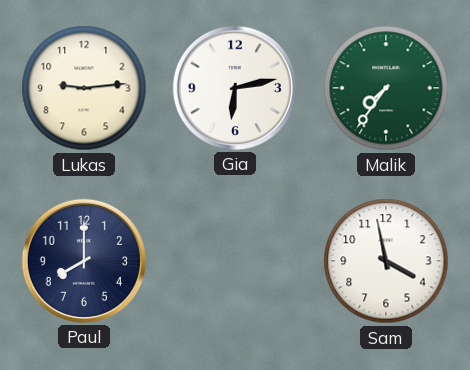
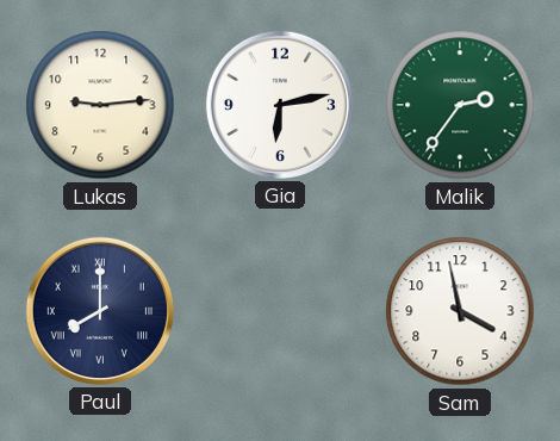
Malik: 7:36 -> 2:36 (460, 105)
Paul numerals: Arabic -> Roman (100, 311)
